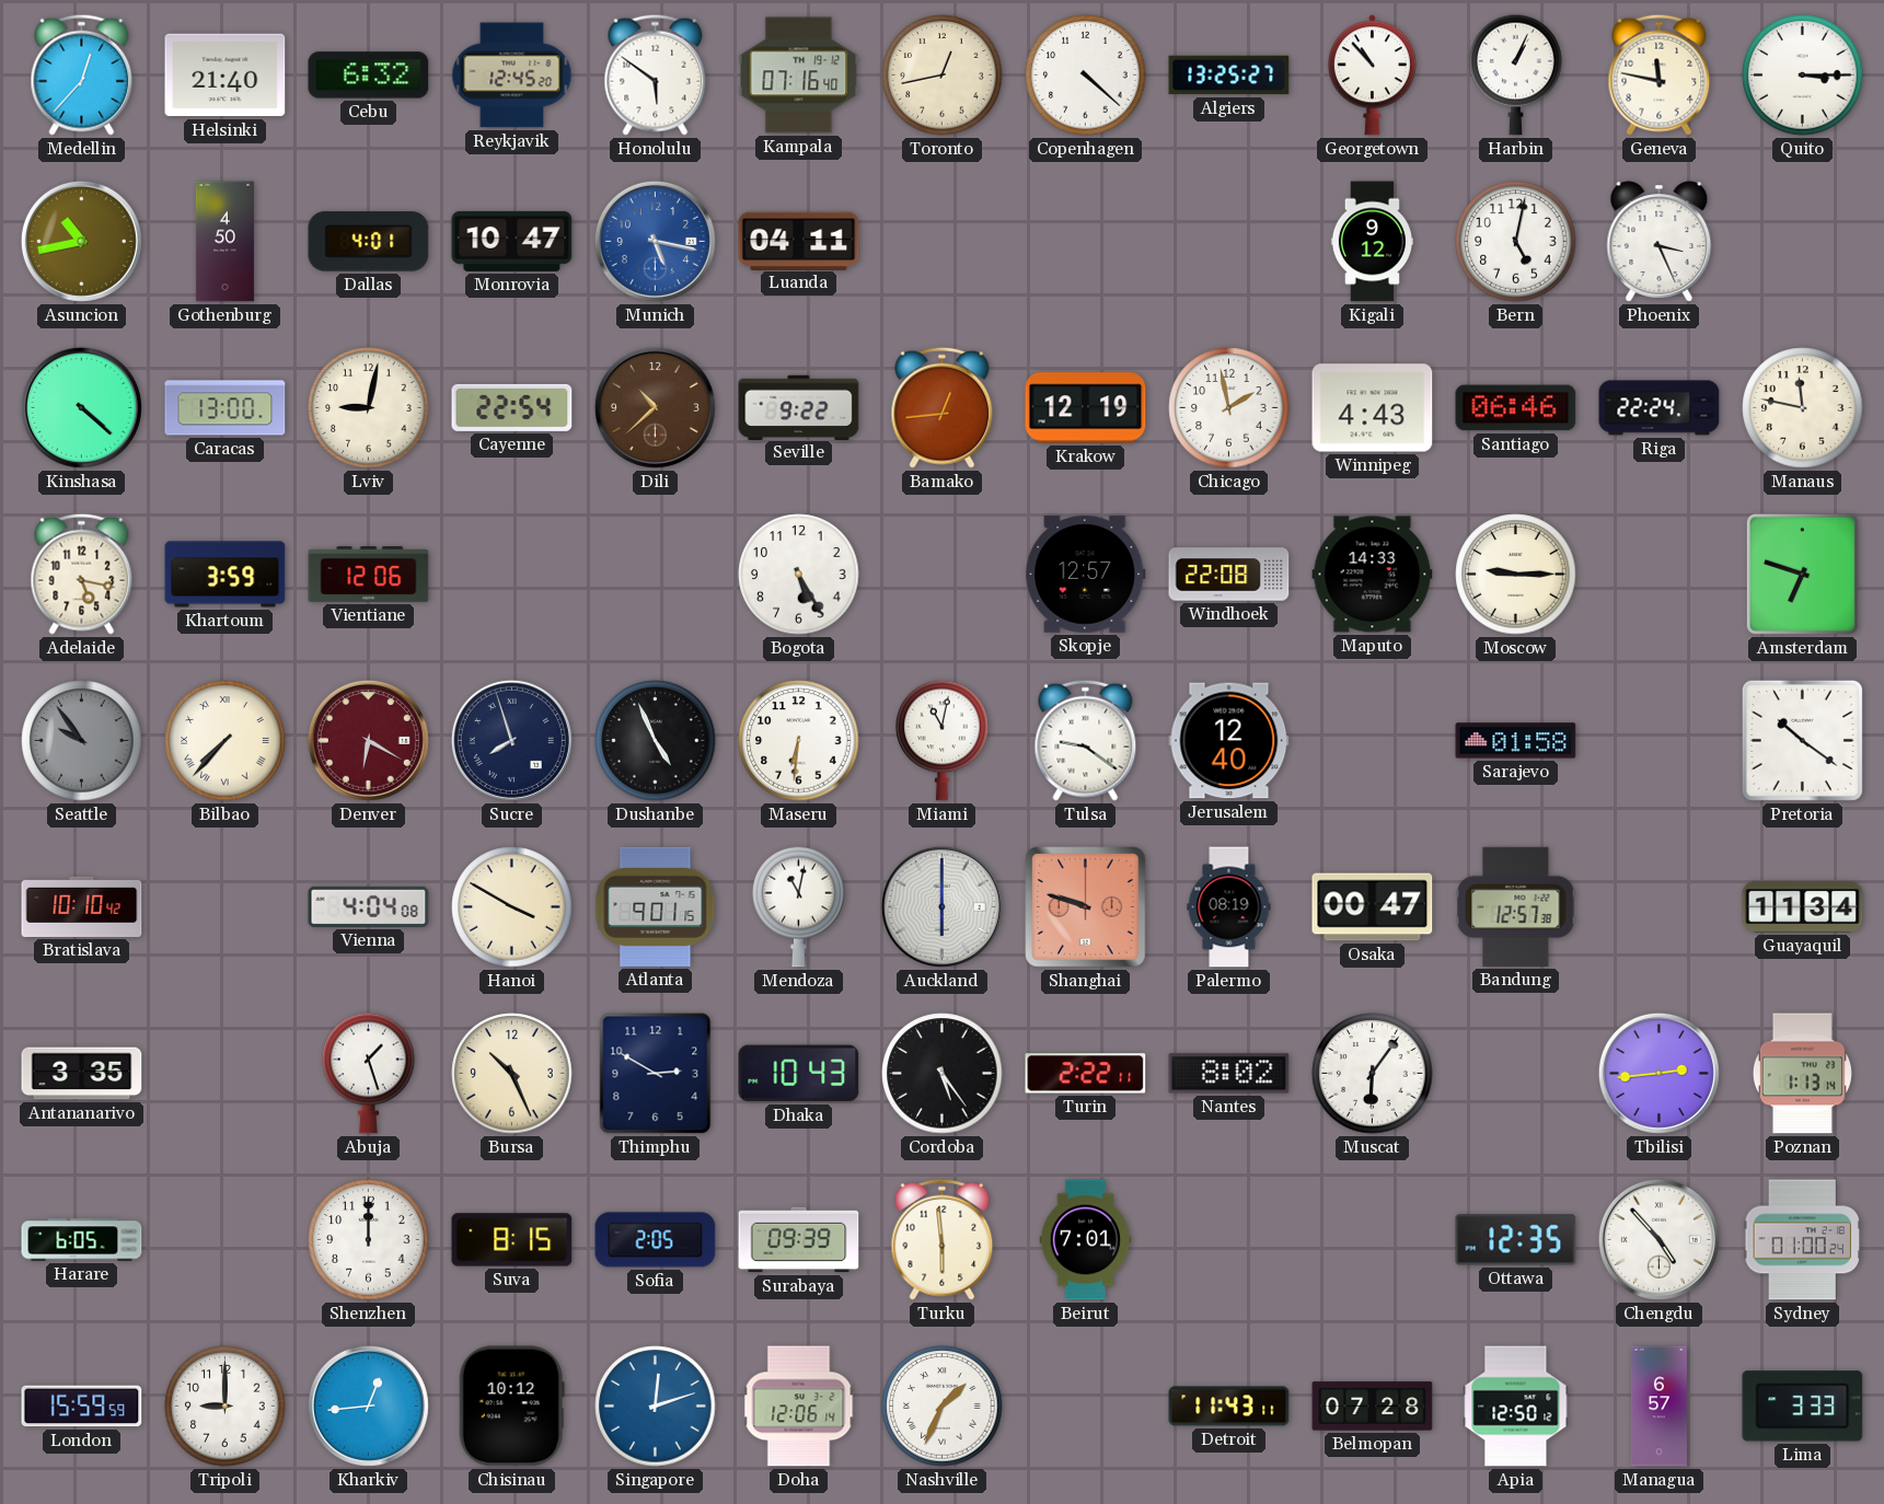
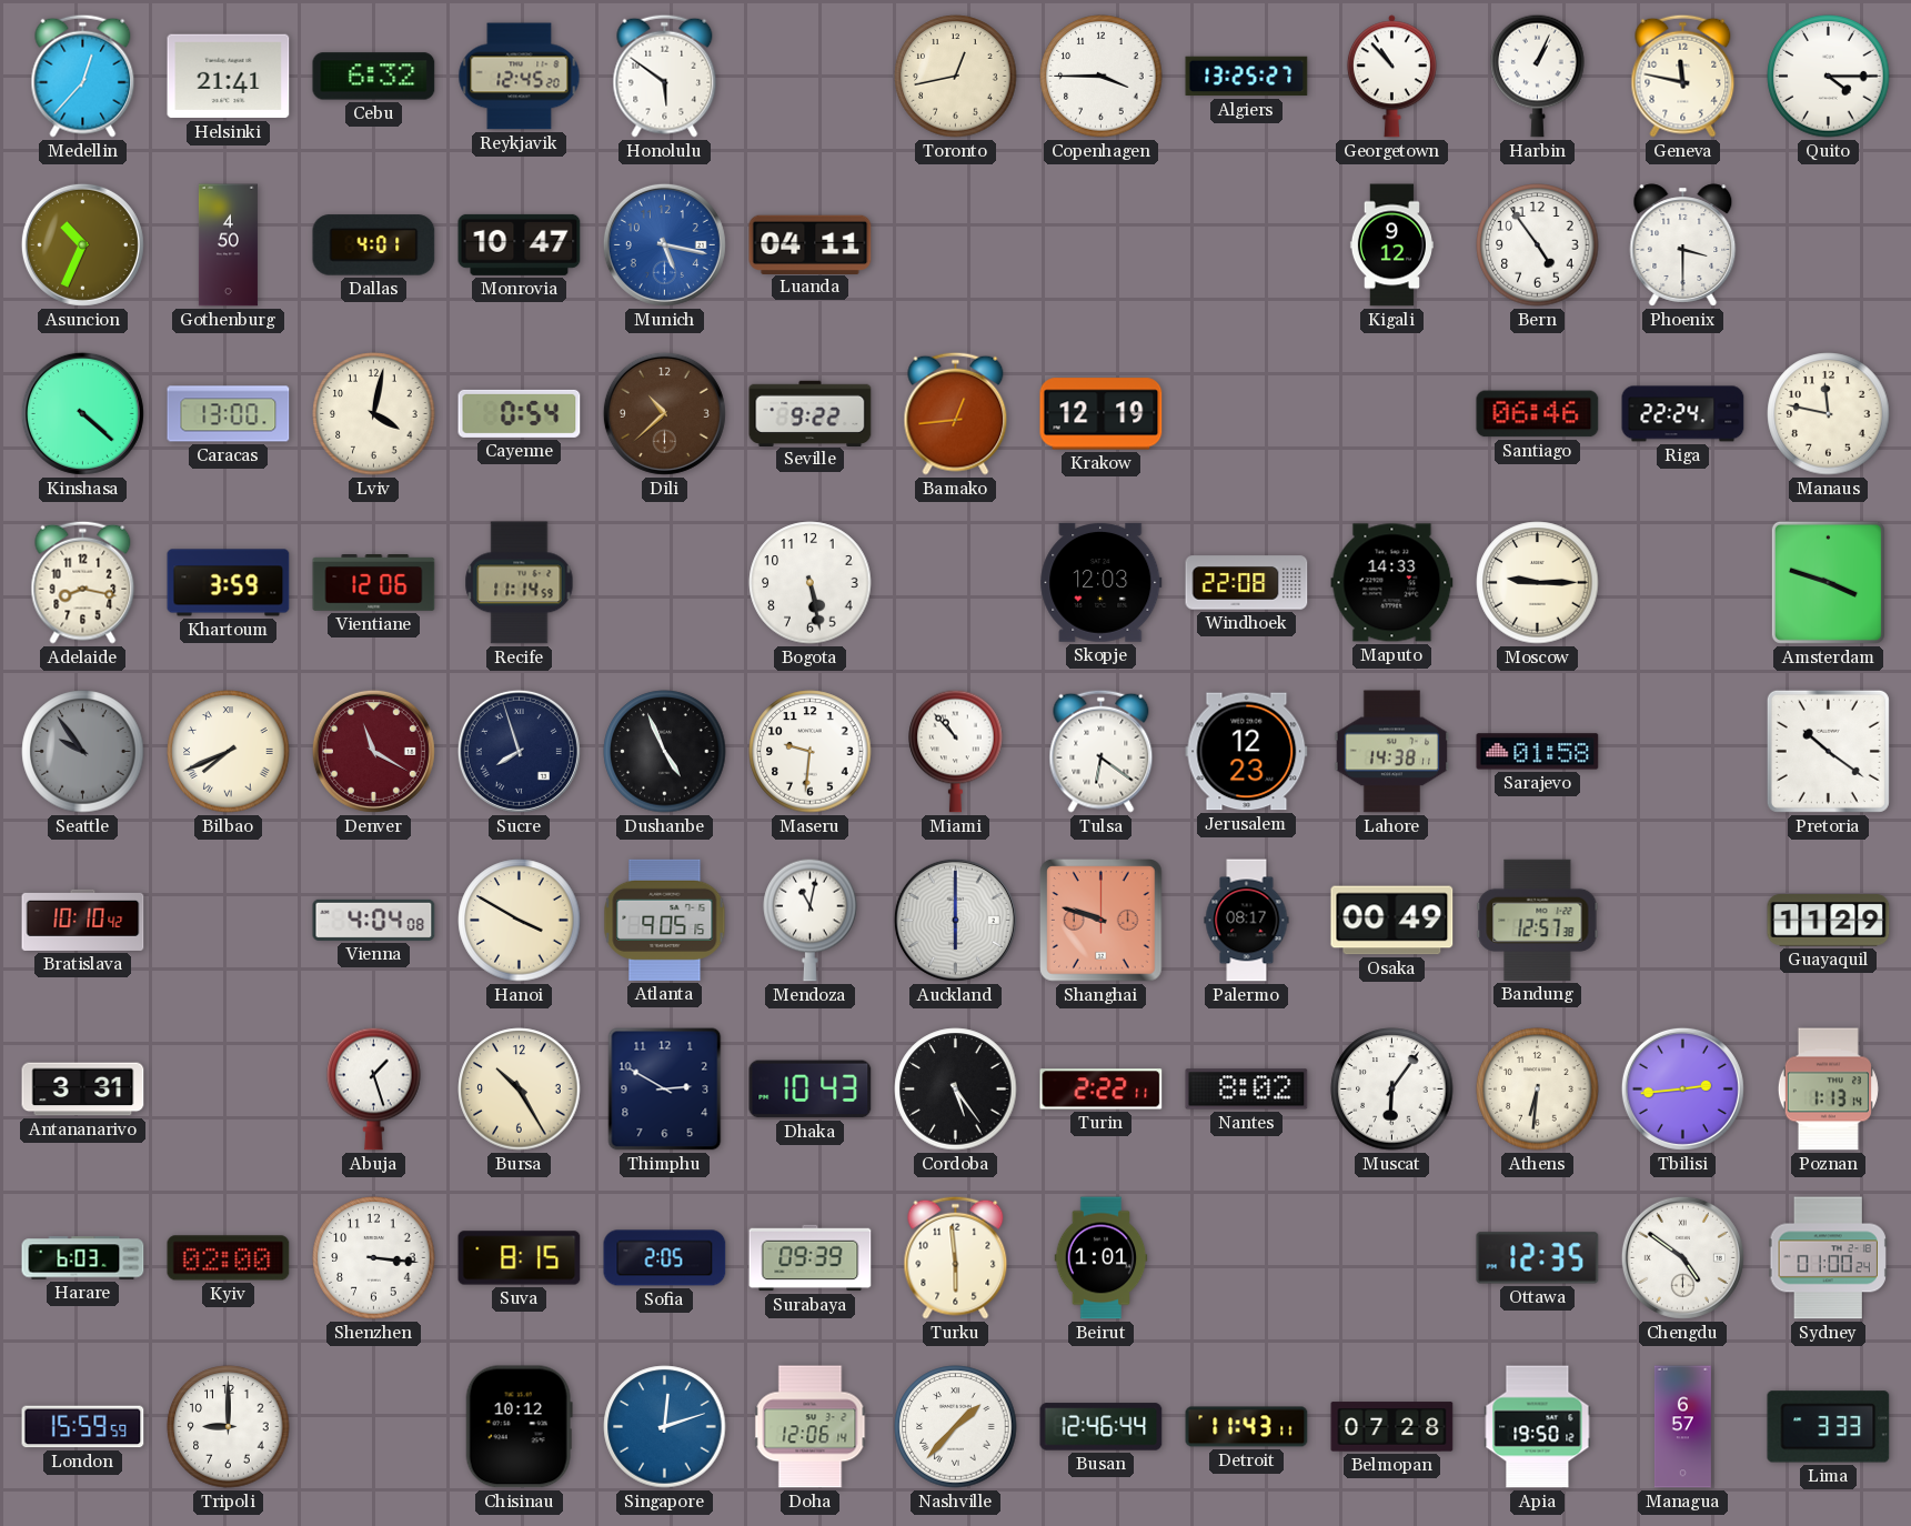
Helsinki: 21:40 -> 21:41 (229, 77)
Kampala: 07:16 -> none (799, 76)
Copenhagen: 4:22 -> 3:45 (1102, 77)
Quito: 3:15 -> 4:15 (1829, 77)
Asuncion: 10:43 -> 10:34 (82, 244)
Bern: 5:02 -> 4:54 (1538, 245)
Phoenix: 3:26 -> 3:30 (1683, 245)
Lviv: 9:02 -> 4:02 (374, 414)
Cayenne: 22:54 -> 0:54 (520, 413)
Chicago: 1:58 -> none (1229, 408)
Winnipeg: 4:43 -> none (1373, 408)
Adelaide: 5:17 -> 8:17 (83, 582)
Recife: none -> 11:14 (520, 583)
Bogota: 5:25 -> 5:28 (811, 583)
Skopje: 12:57 -> 12:03 (1102, 582)
Amsterdam: 6:48 -> 3:48 (1828, 582)
Bilbao: 7:37 -> 7:41 (229, 752)
Denver: 6:20 -> 11:20 (373, 751)
Maseru: 6:31 -> 9:31 (811, 752)
Miami: 11:02 -> 10:53 (956, 751)
Tulsa: 9:21 -> 6:21 (1102, 751)
Jerusalem: 12:40 -> 12:23 (1247, 752)
Lahore: none -> 14:38 (1391, 752)
Atlanta: 9:01 -> 9:05 (665, 920)
Palermo: 08:19 -> 08:17 (1247, 921)
Osaka: 00:47 -> 00:49 (1392, 921)
Guayaquil: 11:34 -> 11:29 (1829, 921)
Antananarivo: 3:35 -> 3:31 (83, 1090)
Bursa: 10:26 -> 10:25 (520, 1090)
Athens: none -> 6:31 (1538, 1090)
Harare: 6:05 -> 6:03 (83, 1258)
Kyiv: none -> 02:00 (229, 1258)
Shenzhen: 12:00 -> 3:16 (374, 1258)
Beirut: 7:01 -> 1:01 (1102, 1258)
Chengdu: 4:53 -> 4:51 (1682, 1257)
Kharkiv: 12:44 -> none (368, 1405)
Nashville: 1:34 -> 1:37 (956, 1427)
Busan: none -> 12:46 (1102, 1427)
Apia: 12:50 -> 19:50 (1538, 1427)
